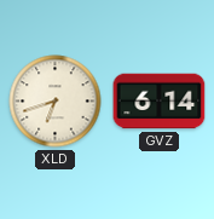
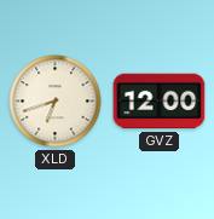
GVZ: 6:14 -> 12:00 (160, 102)
